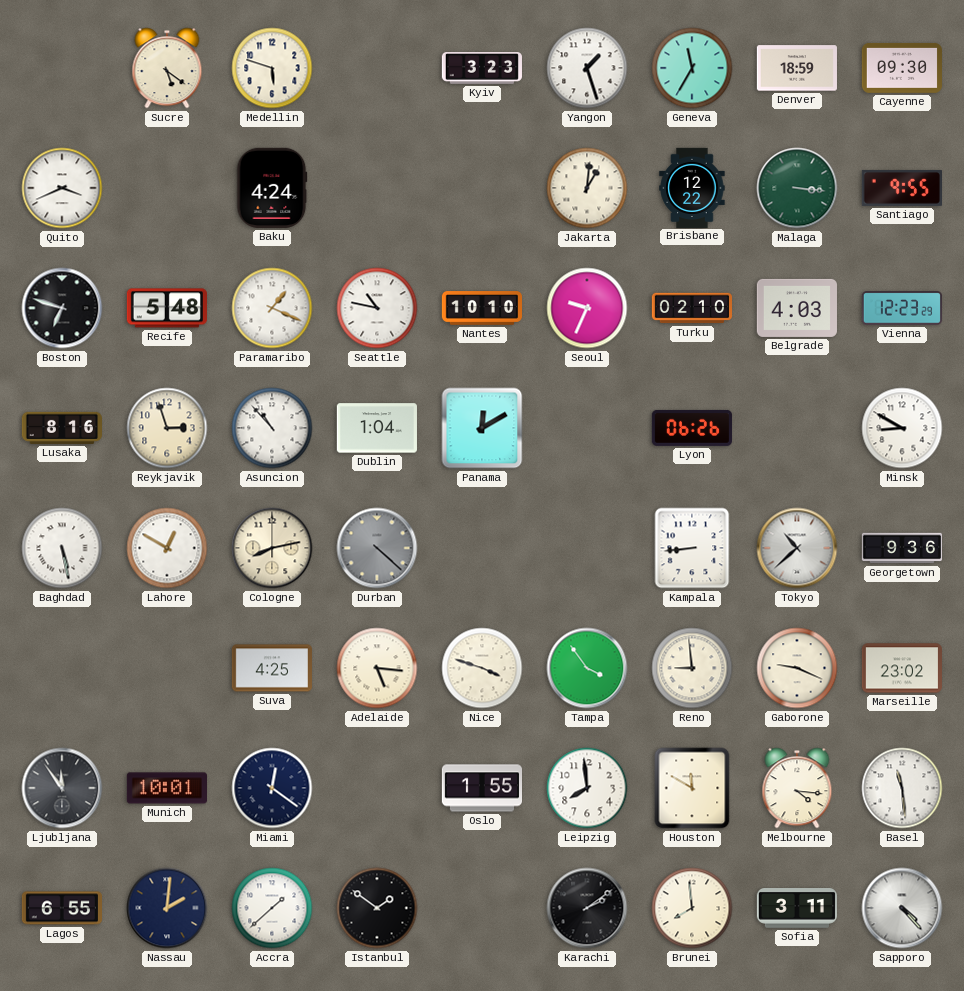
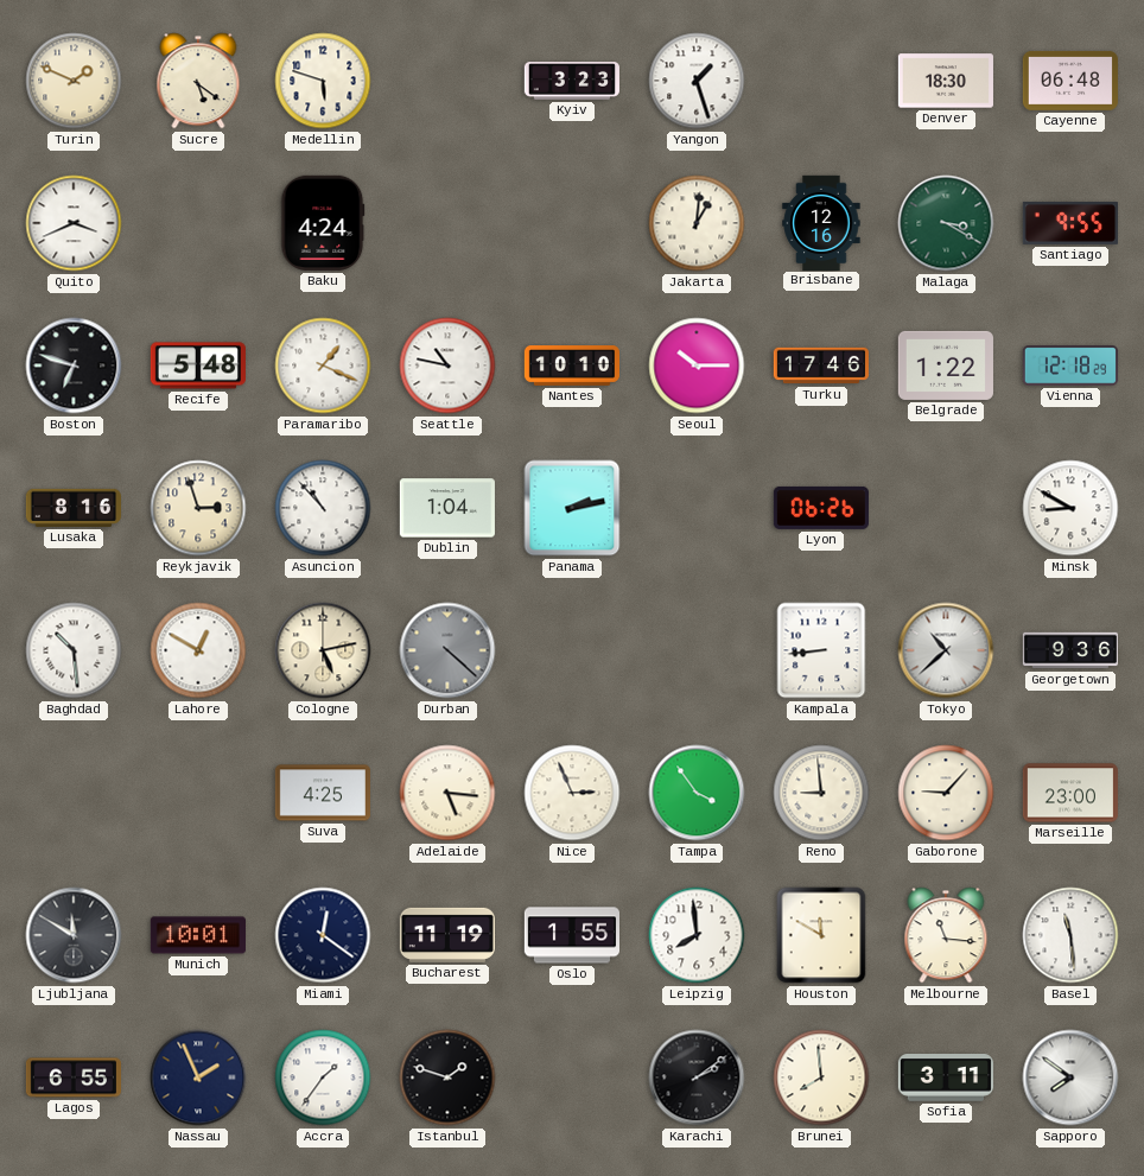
Turin: none -> 1:49 (74, 81)
Geneva: 11:35 -> none (692, 68)
Denver: 18:59 -> 18:30 (946, 81)
Cayenne: 09:30 -> 06:48 (1070, 81)
Brisbane: 12:22 -> 12:16 (821, 222)
Malaga: 3:16 -> 3:20 (946, 223)
Seoul: 9:34 -> 10:15 (697, 365)
Turku: 02:10 -> 17:46 (820, 365)
Belgrade: 4:03 -> 1:22 (946, 365)
Vienna: 12:23 -> 12:18 (1069, 365)
Panama: 12:10 -> 2:13 (572, 508)
Baghdad: 5:28 -> 10:29 (74, 650)
Cologne: 8:13 -> 5:13 (323, 650)
Nice: 3:48 -> 2:56 (572, 793)
Gaborone: 9:19 -> 9:07 (946, 793)
Marseille: 23:02 -> 23:00 (1070, 793)
Ljubljana: 11:54 -> 11:50 (74, 935)
Bucharest: none -> 11:19 (446, 935)
Melbourne: 4:16 -> 11:16 (946, 935)
Nassau: 2:01 -> 1:56 (198, 1078)
Accra: 1:38 -> 1:36 (323, 1078)
Istanbul: 1:51 -> 1:48 (447, 1078)
Sapporo: 4:23 -> 7:51 (1070, 1078)
